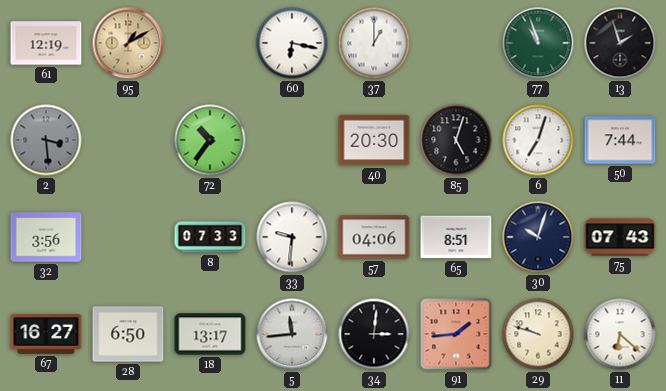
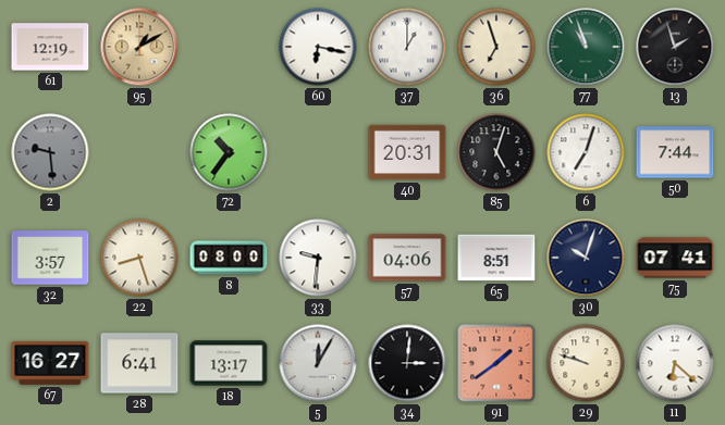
36: none -> 6:57 (496, 47)
2: 3:29 -> 9:29 (50, 152)
40: 20:30 -> 20:31 (407, 152)
32: 3:56 -> 3:57 (50, 258)
22: none -> 8:27 (139, 258)
8: 07:33 -> 08:00 (229, 258)
75: 07:43 -> 07:41 (675, 258)
28: 6:50 -> 6:41 (139, 363)
5: 11:44 -> 12:05 (318, 363)
91: 1:44 -> 1:39 (496, 363)
